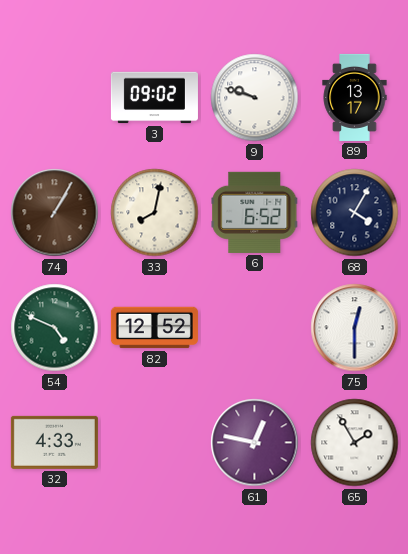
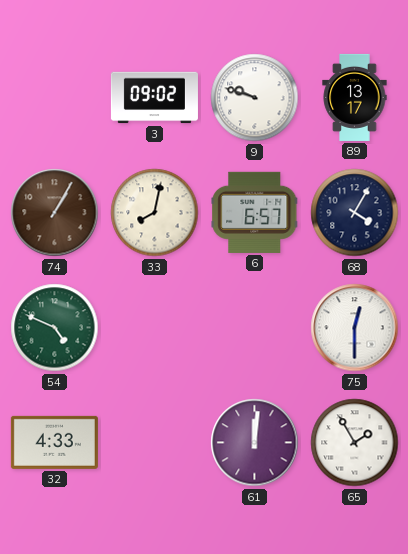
6: 6:52 -> 6:57 (255, 212)
82: 12:52 -> none (154, 328)
61: 12:47 -> 12:01 (255, 443)
